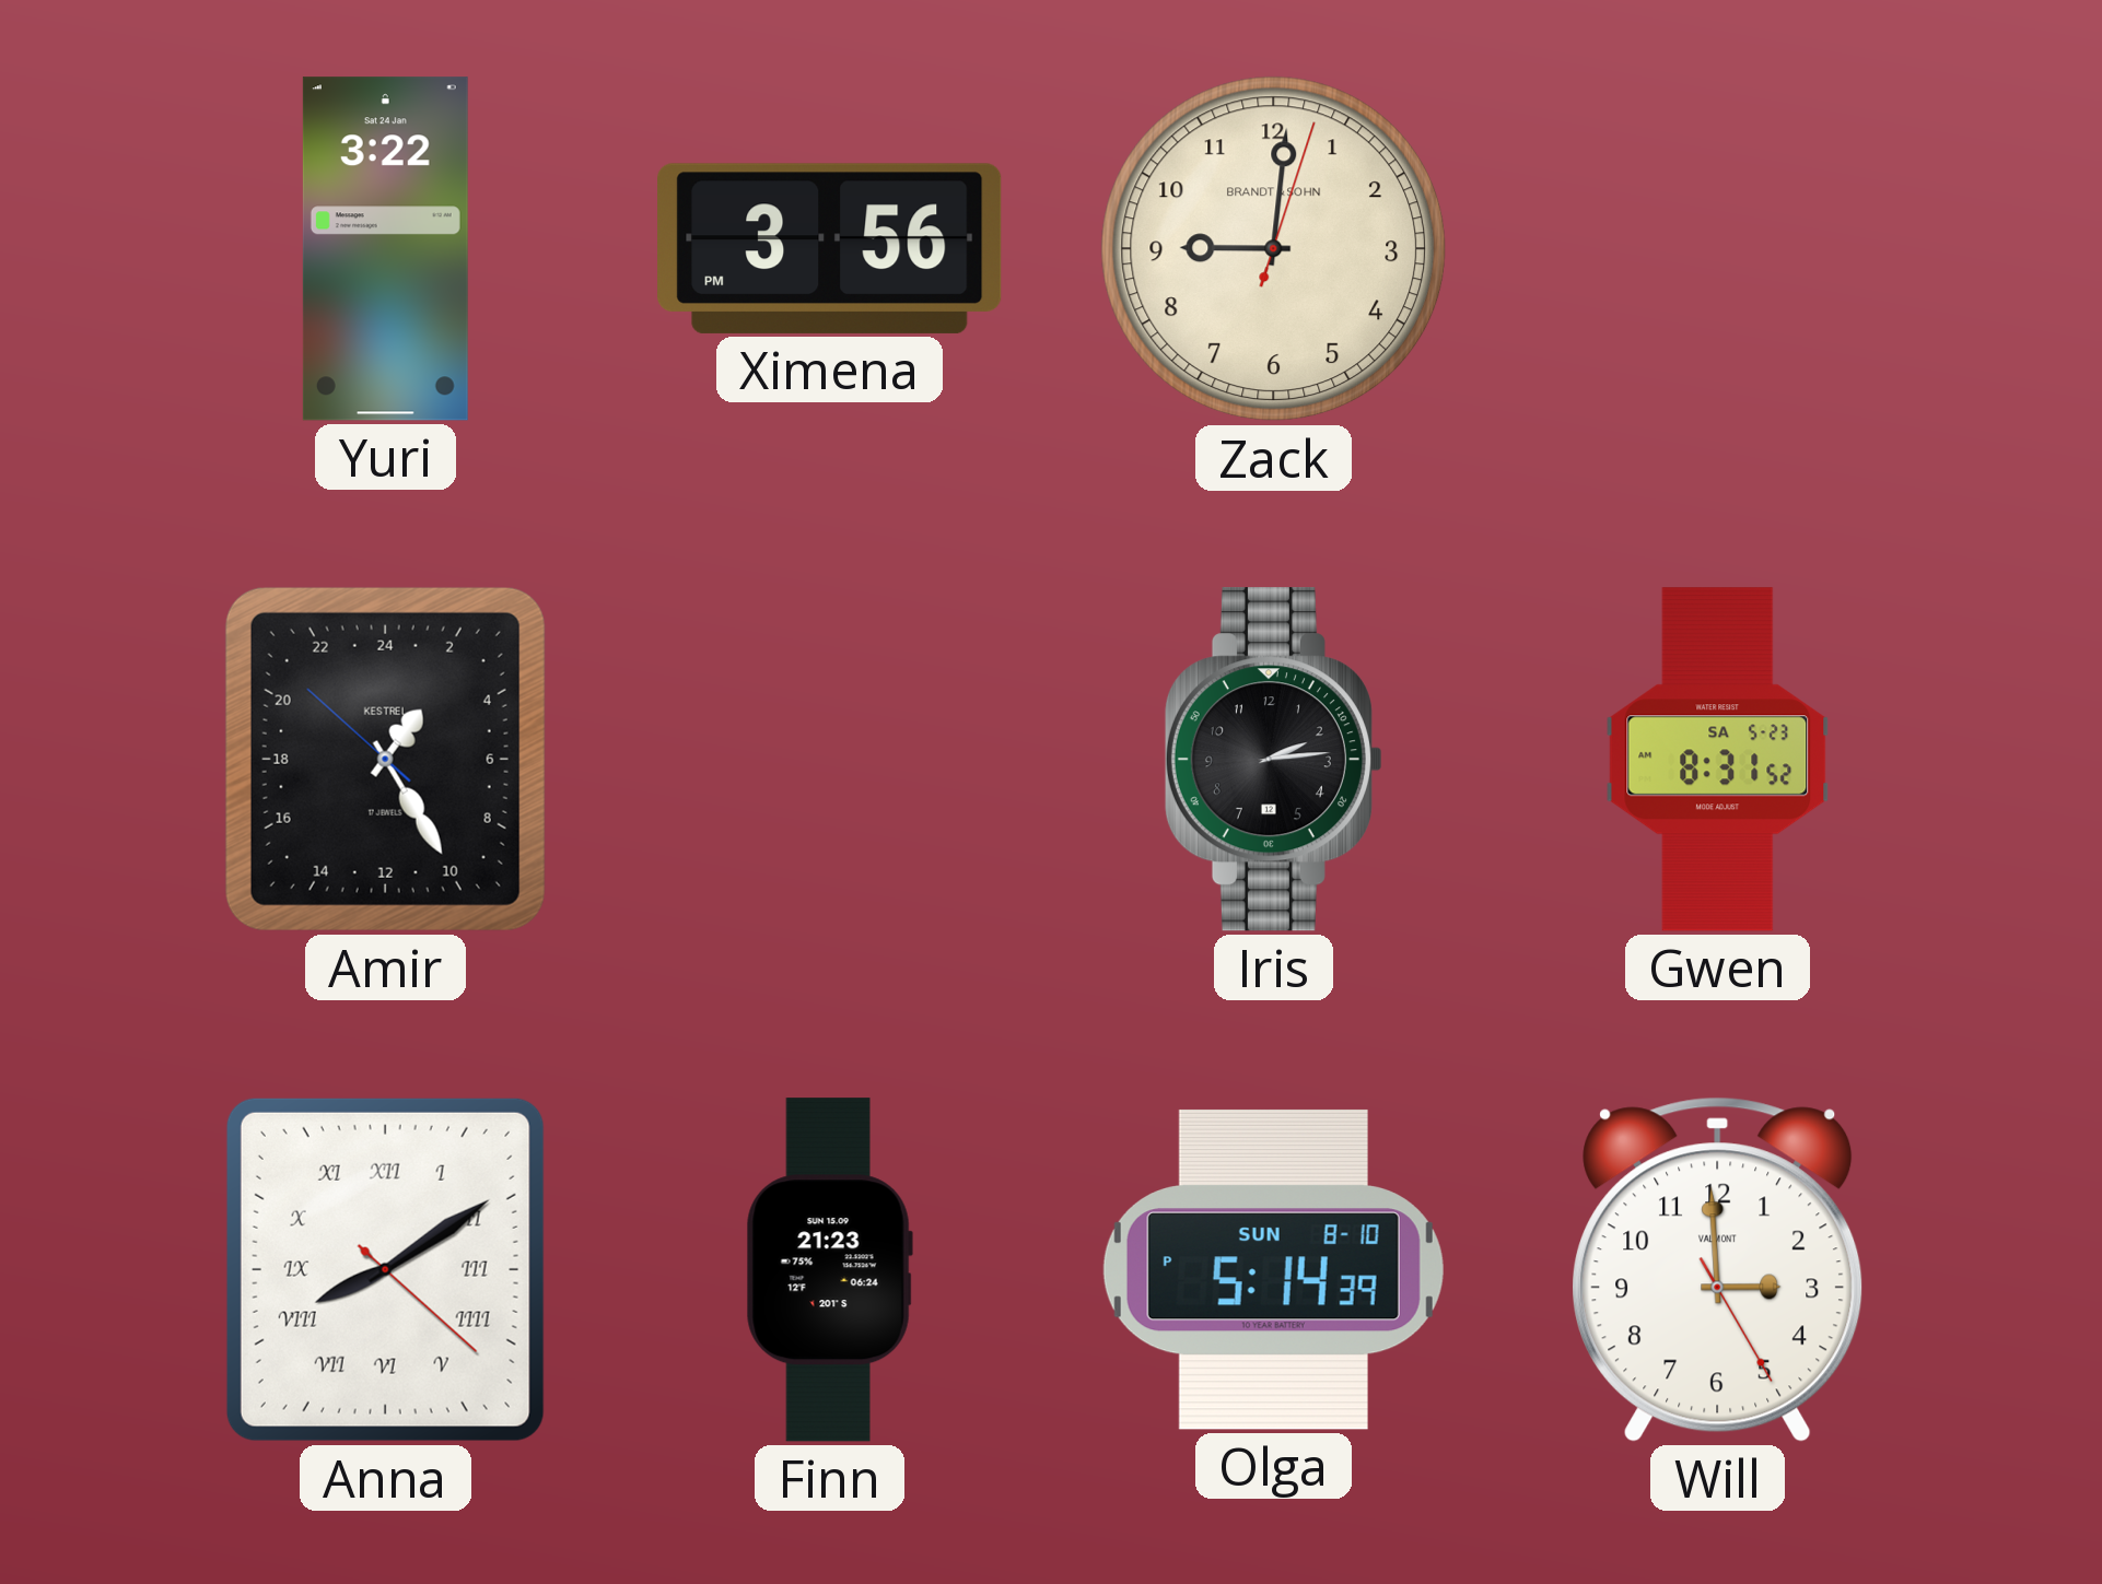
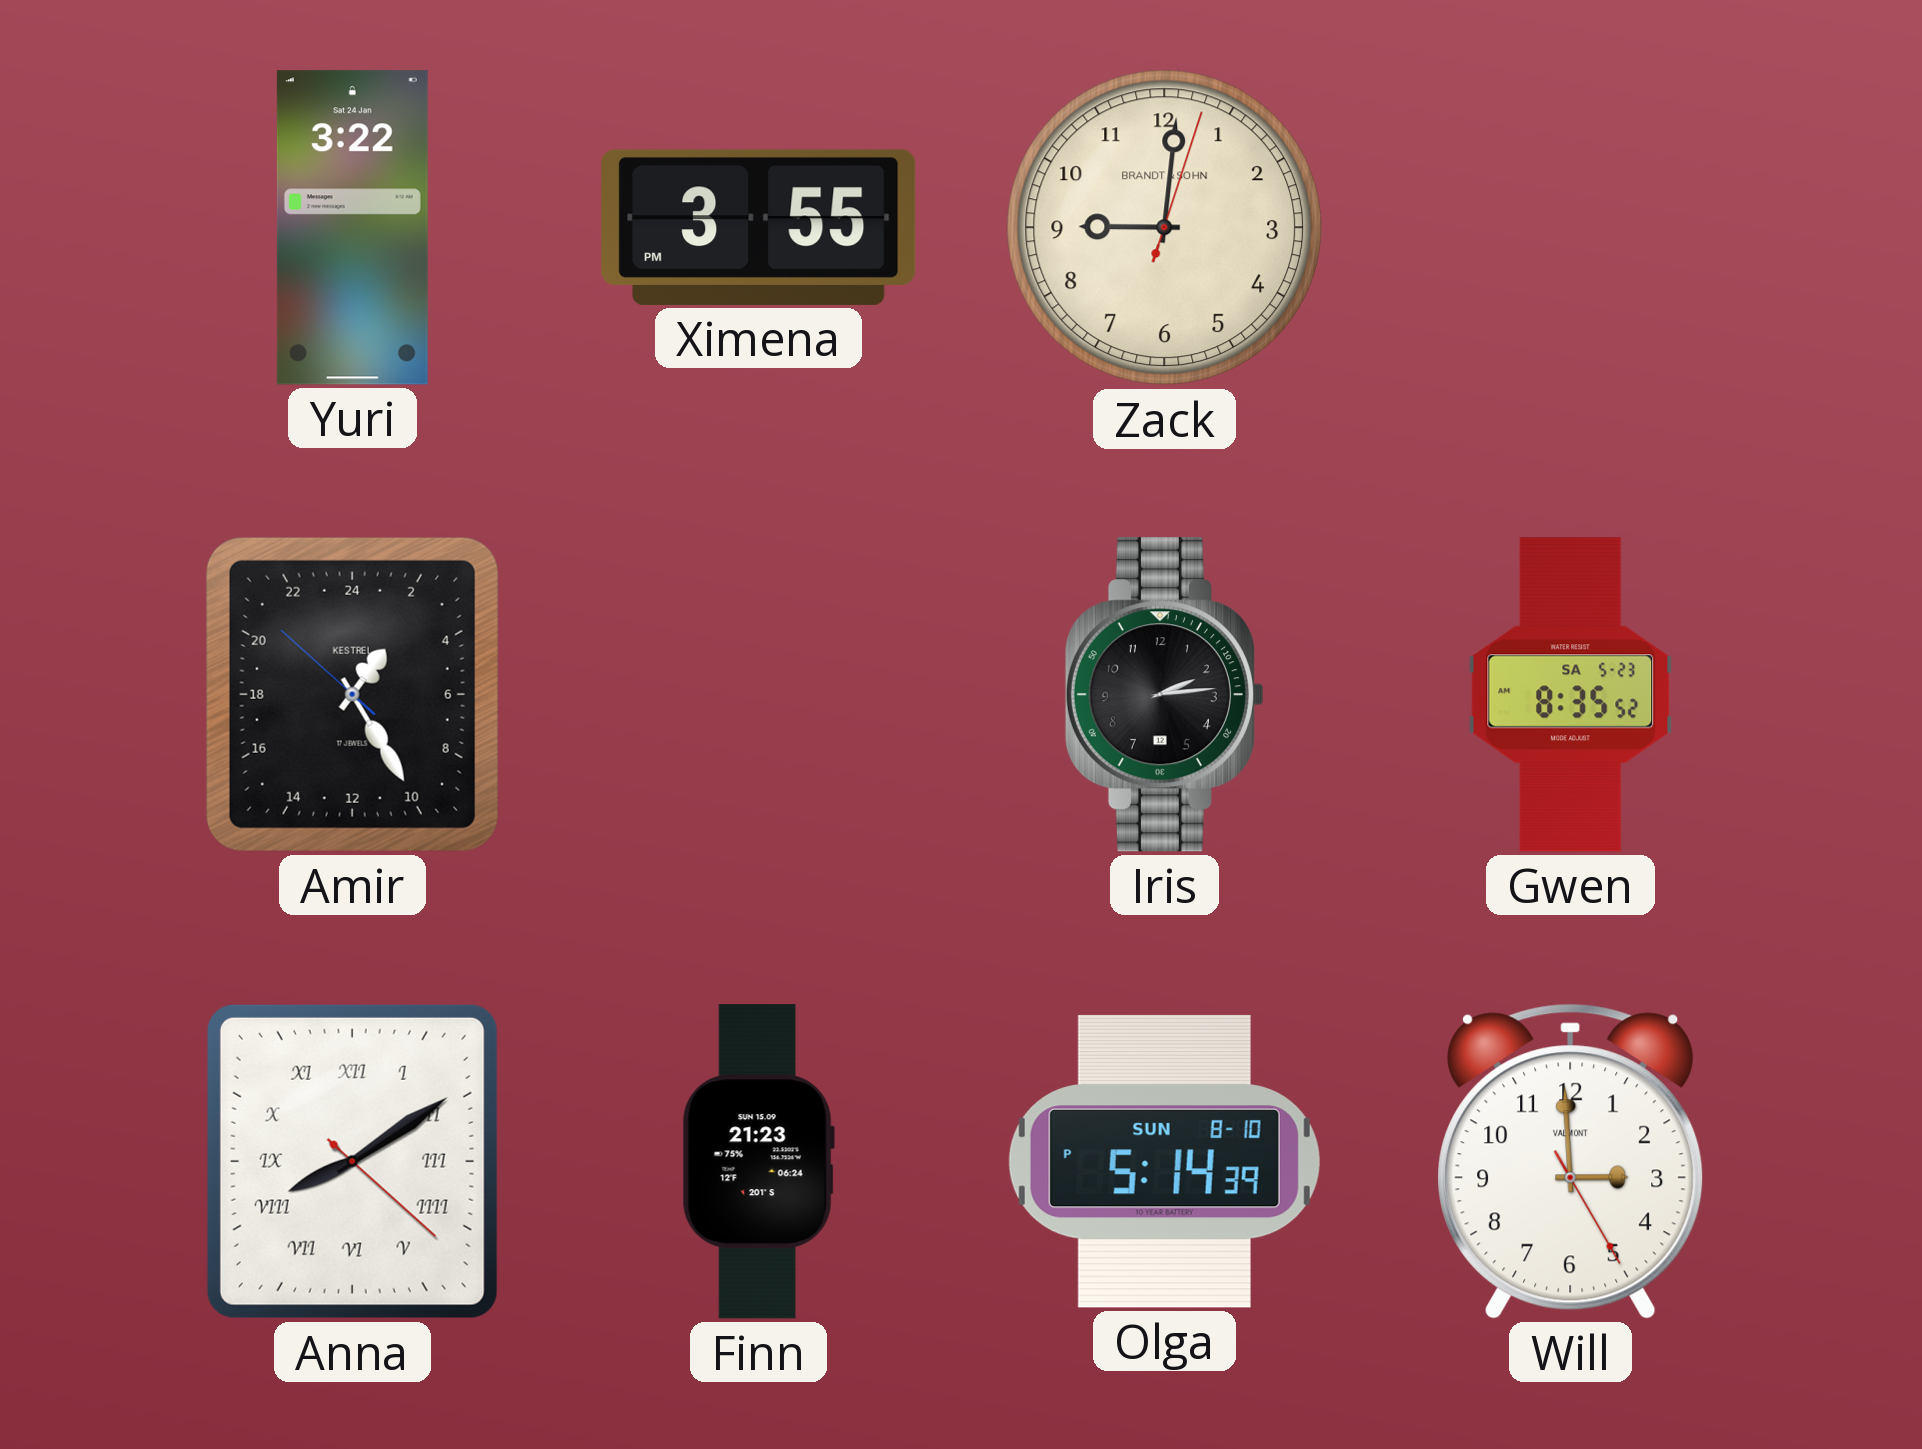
Ximena: 3:56 -> 3:55 (759, 227)
Gwen: 8:31 -> 8:35 (1571, 695)
